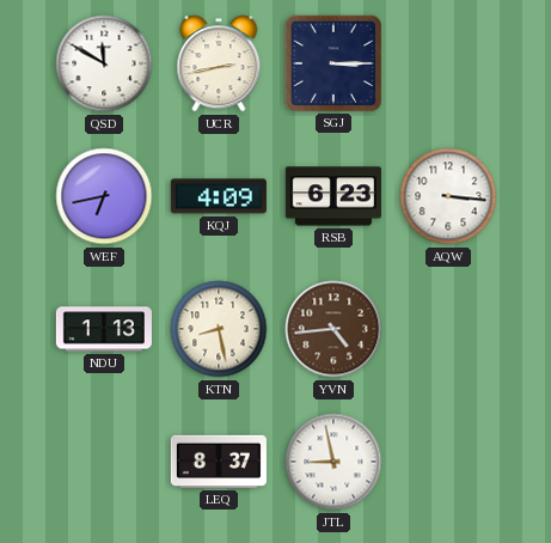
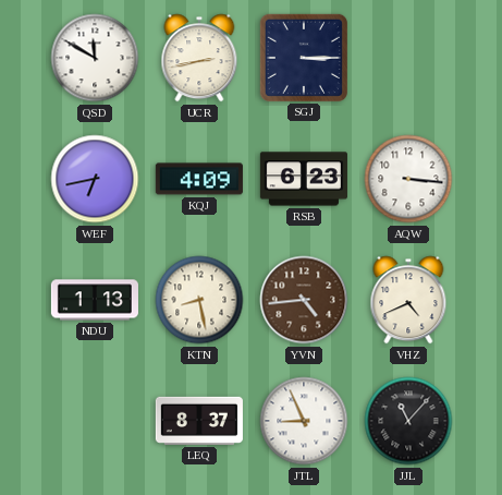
VHZ: none -> 4:41 (408, 300)
JTL: 8:58 -> 8:56 (304, 421)
JJL: none -> 11:07 (408, 421)
